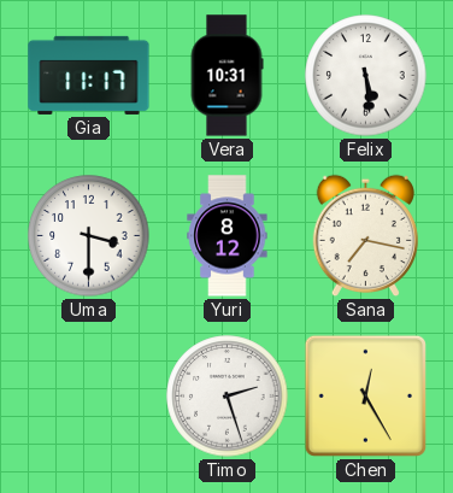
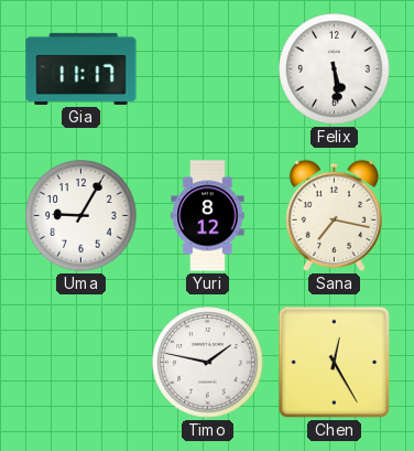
Vera: 10:31 -> none (226, 76)
Uma: 3:30 -> 9:05 (81, 216)
Timo: 2:27 -> 1:47 (208, 363)
